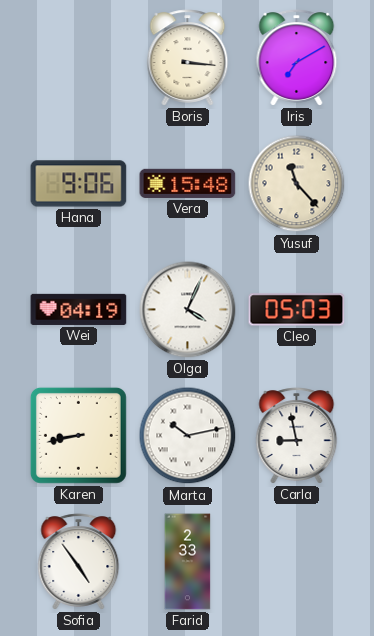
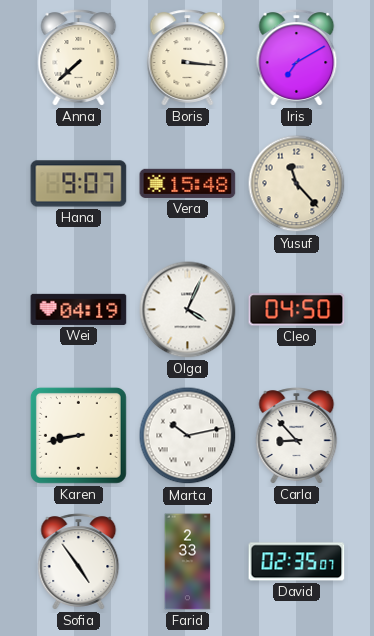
Anna: none -> 7:38 (79, 58)
Hana: 9:06 -> 9:07 (79, 184)
Cleo: 05:03 -> 04:50 (297, 310)
Carla: 8:58 -> 8:53 (297, 436)
David: none -> 02:35 (297, 562)
